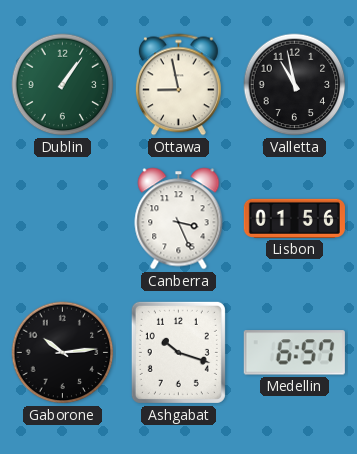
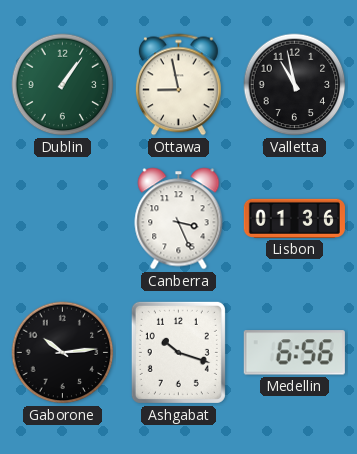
Lisbon: 01:56 -> 01:36 (294, 218)
Medellin: 6:57 -> 6:56 (294, 353)
